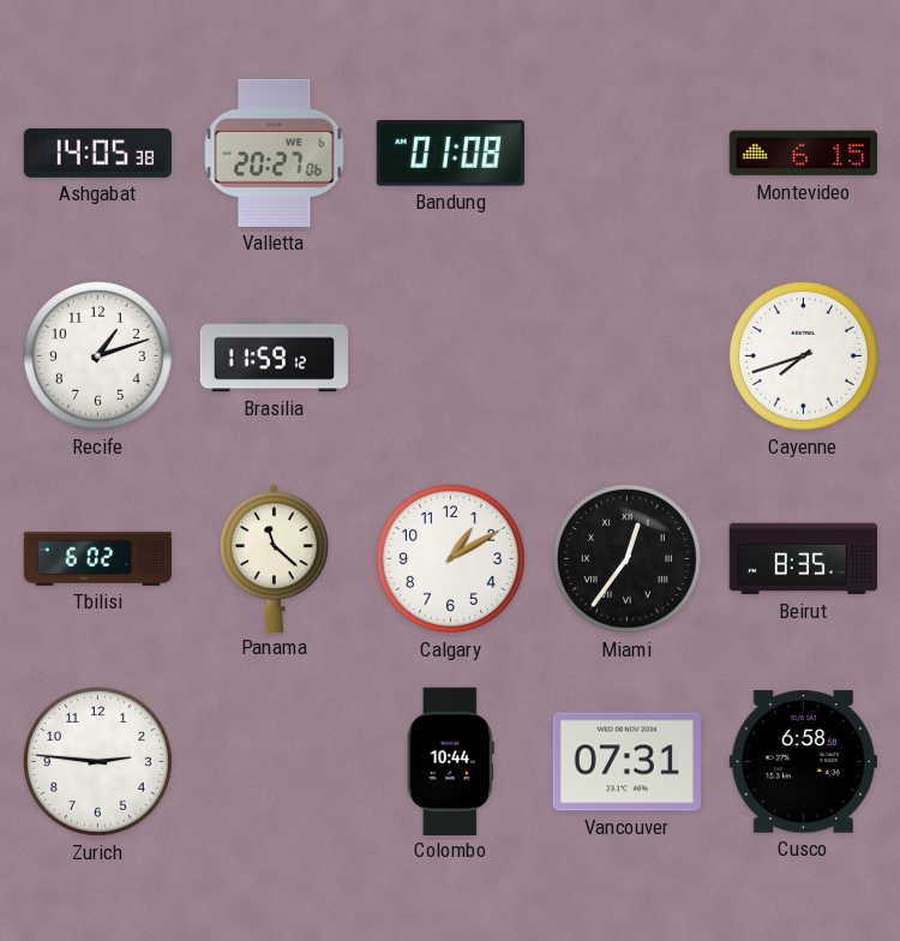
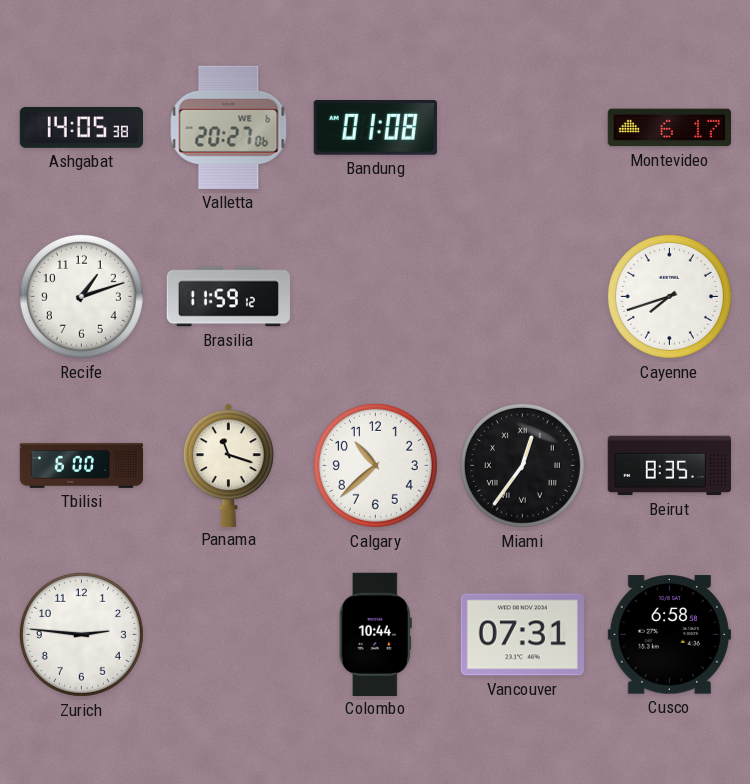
Montevideo: 6:15 -> 6:17 (669, 128)
Tbilisi: 6:02 -> 6:00 (82, 465)
Panama: 11:22 -> 11:18 (229, 465)
Calgary: 1:10 -> 10:38 (375, 465)
